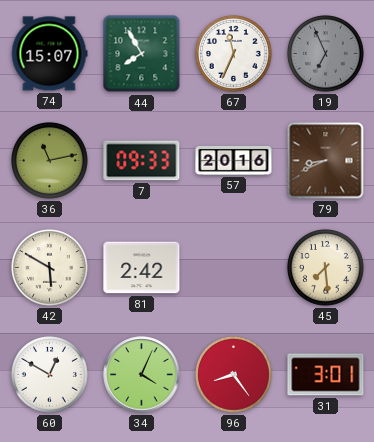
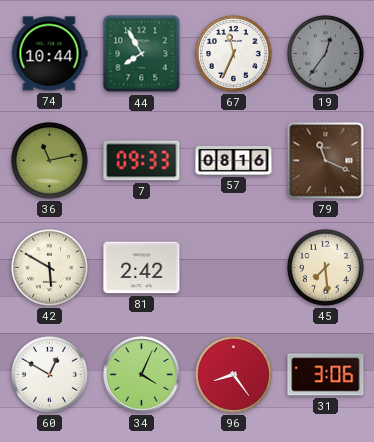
74: 15:07 -> 10:44 (49, 54)
19: 6:56 -> 12:36 (326, 54)
57: 20:16 -> 08:16 (234, 160)
79: 8:41 -> 11:19 (326, 161)
31: 3:01 -> 3:06 (326, 375)
